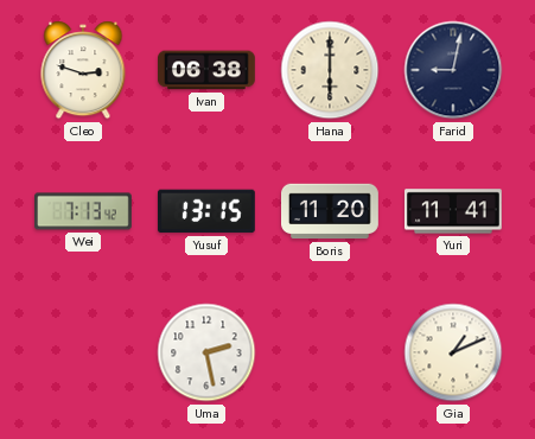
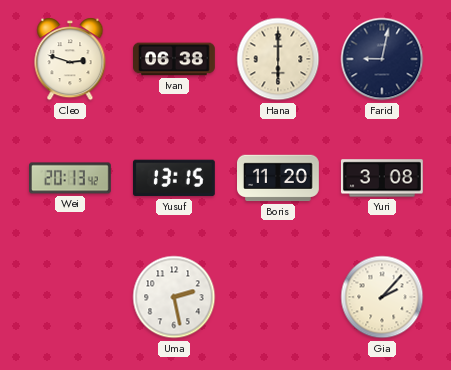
Wei: 7:13 -> 20:13 (71, 178)
Yuri: 11:41 -> 3:08 (382, 178)
Gia: 1:11 -> 2:07 (382, 297)
